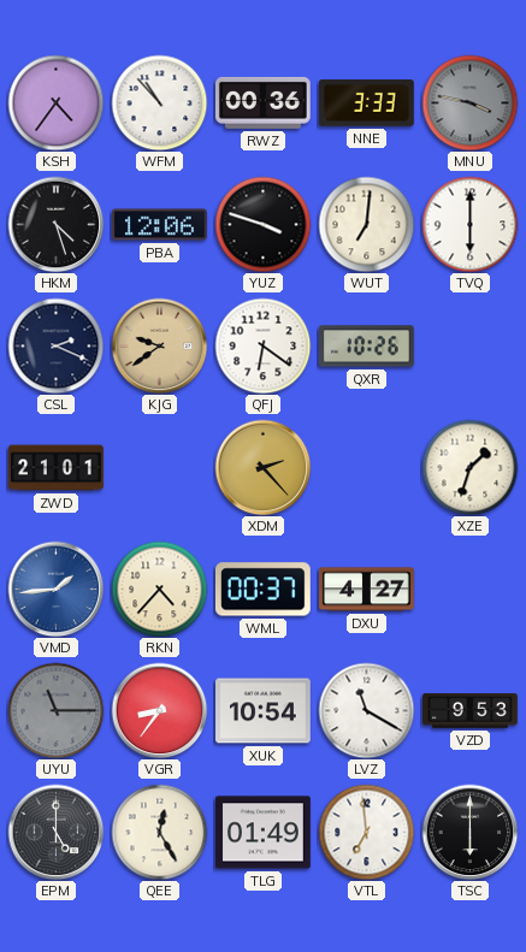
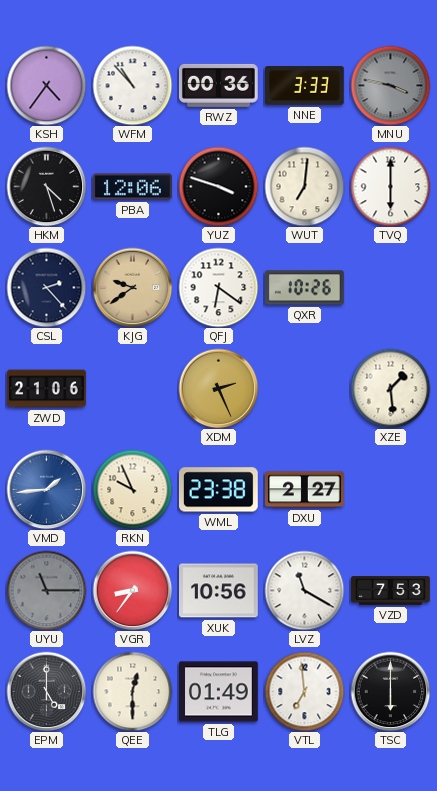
CSL: 2:19 -> 2:23 (46, 287)
ZWD: 21:01 -> 21:06 (47, 389)
XDM: 2:23 -> 2:26 (218, 388)
XZE: 1:33 -> 1:29 (390, 388)
RKN: 4:37 -> 9:56 (132, 489)
WML: 00:37 -> 23:38 (218, 490)
DXU: 4:27 -> 2:27 (305, 490)
XUK: 10:54 -> 10:56 (219, 591)
VZD: 9:53 -> 7:53 (391, 591)
QEE: 12:25 -> 12:30 (132, 691)
